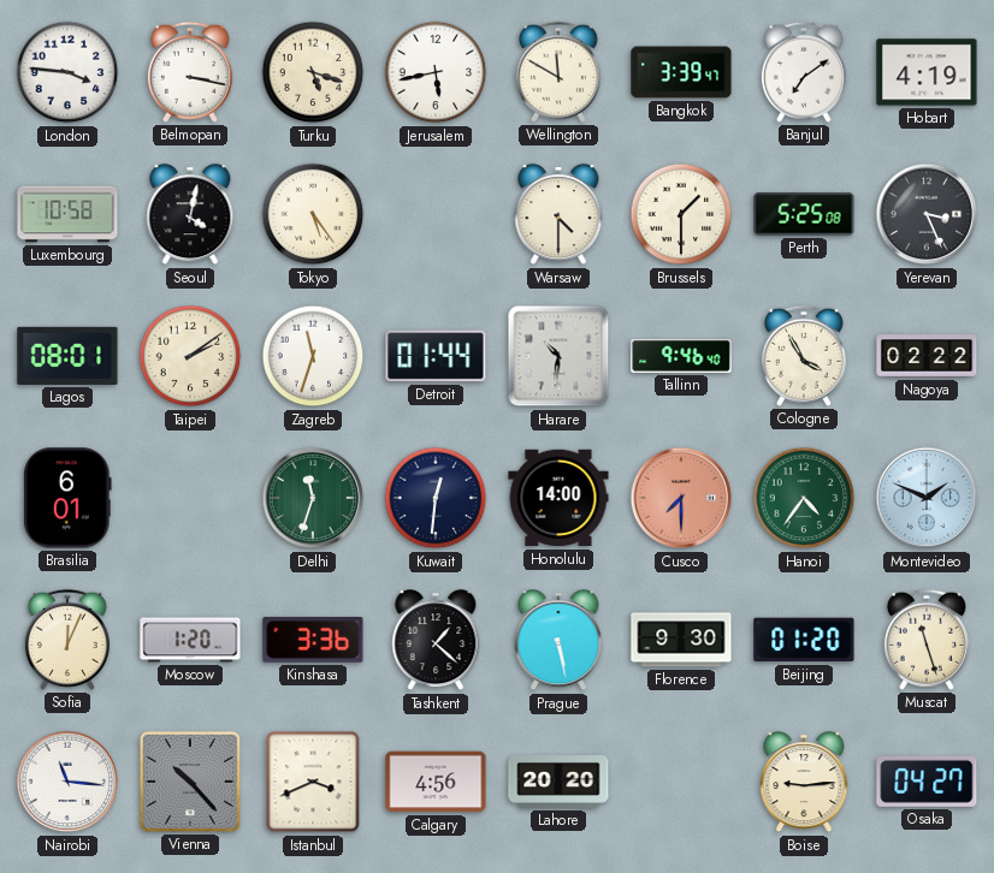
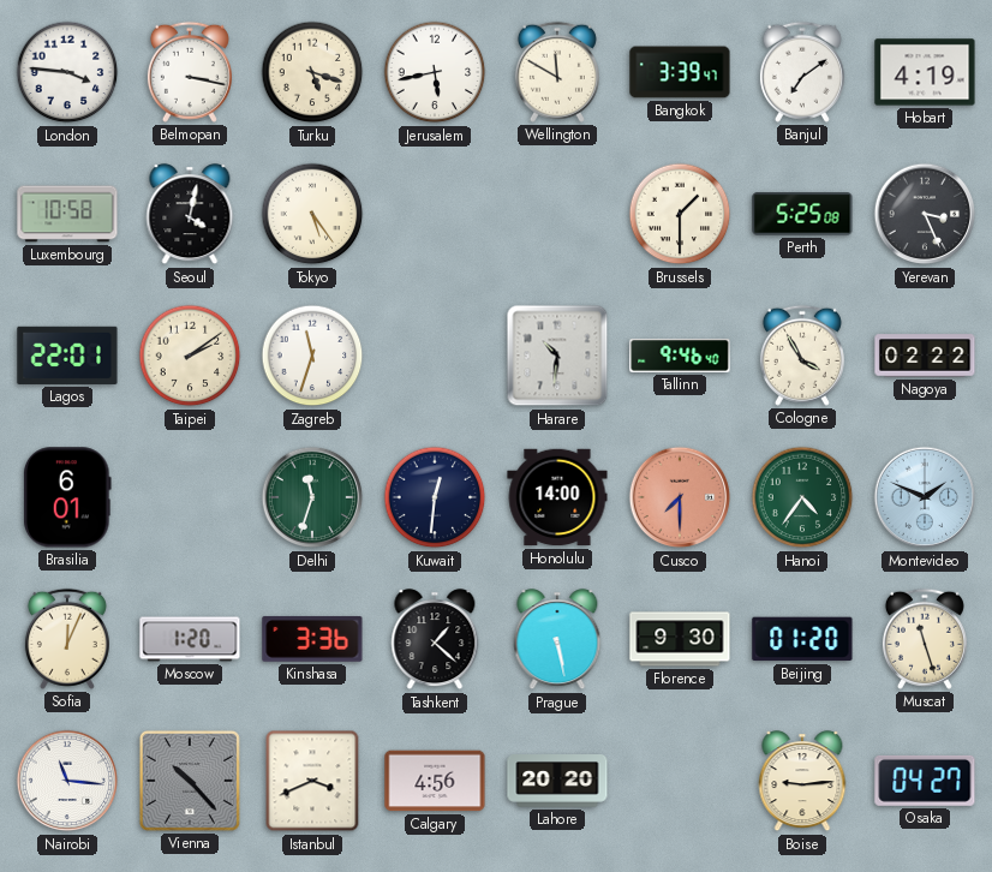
Warsaw: 4:30 -> none (558, 215)
Lagos: 08:01 -> 22:01 (67, 356)
Detroit: 01:44 -> none (436, 356)
